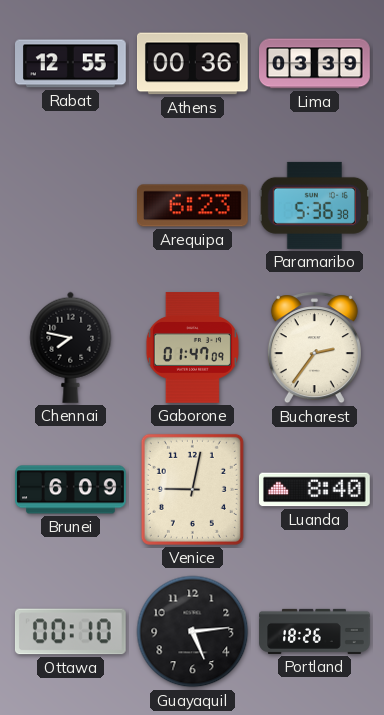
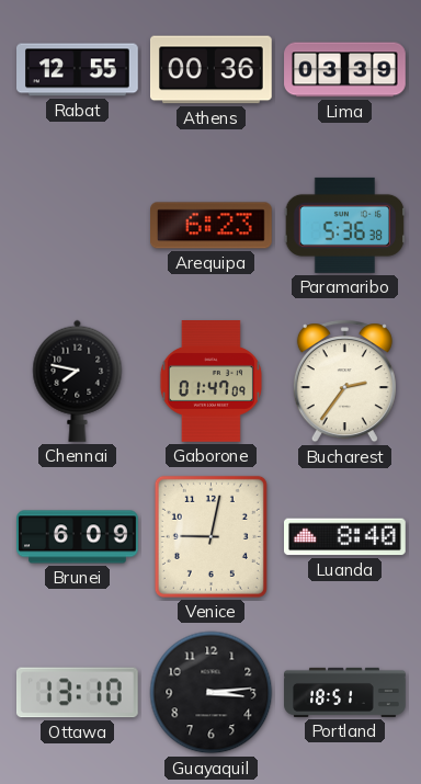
Ottawa: 00:10 -> 13:10 (77, 693)
Guayaquil: 5:14 -> 3:14 (212, 693)
Portland: 18:26 -> 18:51 (345, 692)
